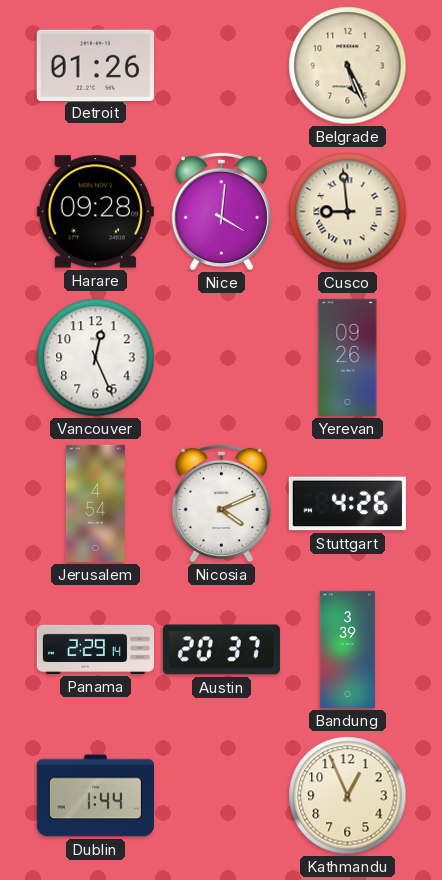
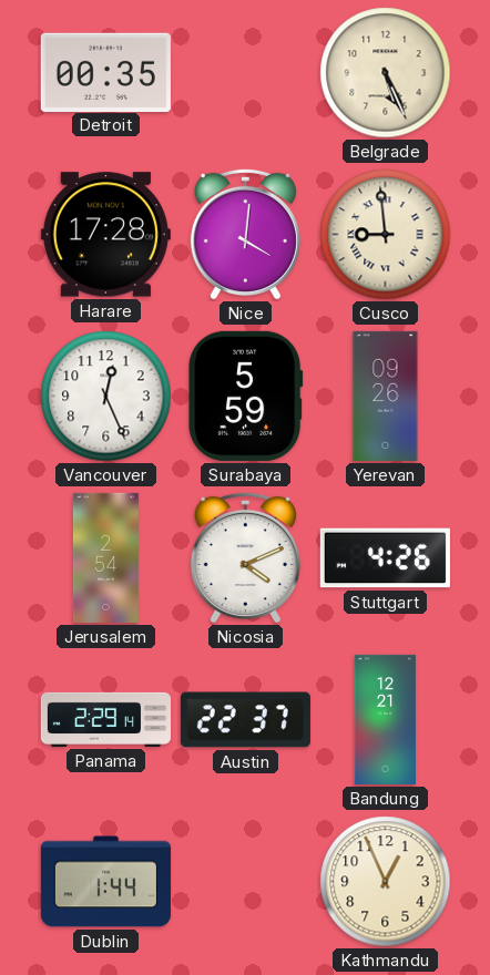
Detroit: 01:26 -> 00:35 (105, 72)
Harare: 09:28 -> 17:28 (105, 235)
Surabaya: none -> 5:59 (245, 396)
Jerusalem: 4:54 -> 2:54 (105, 557)
Austin: 20:37 -> 22:37 (245, 720)
Bandung: 3:39 -> 12:21 (385, 719)
